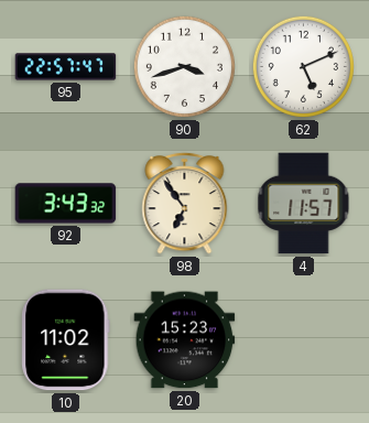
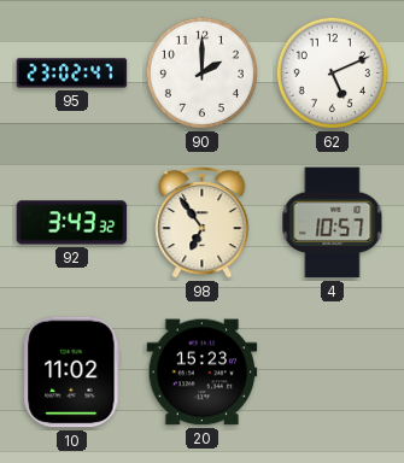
95: 22:57 -> 23:02 (72, 74)
90: 3:42 -> 2:00 (201, 72)
4: 11:57 -> 10:57 (333, 223)
